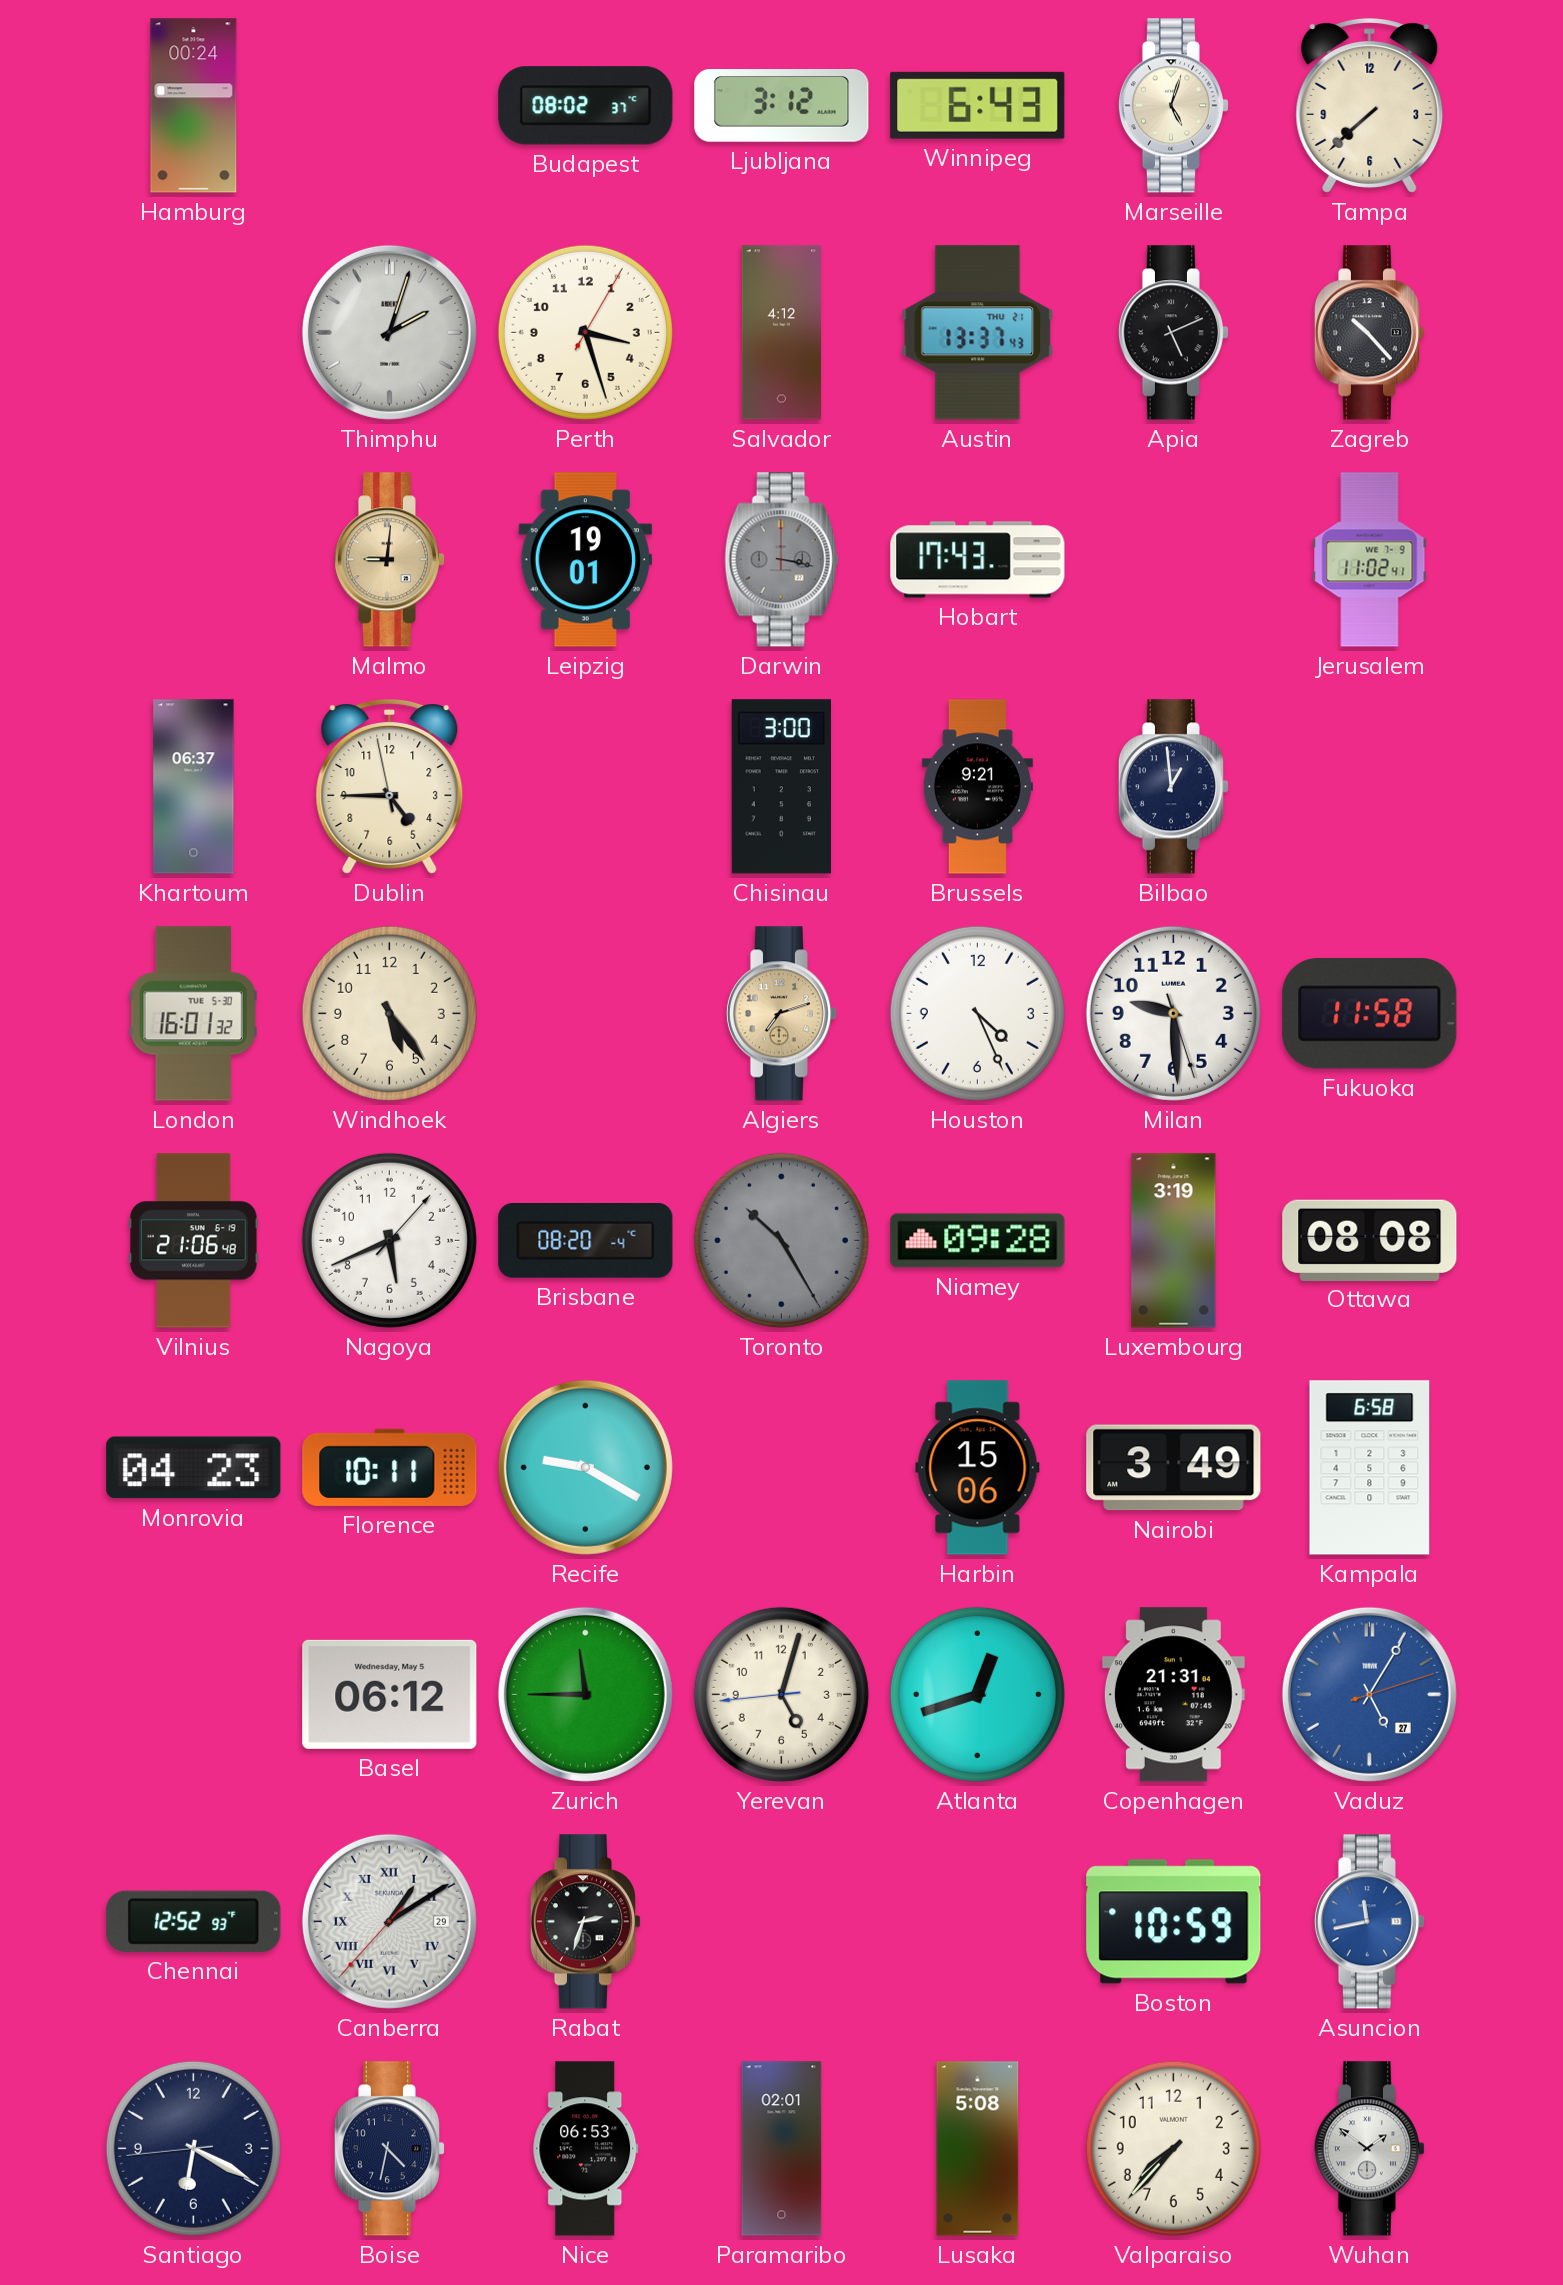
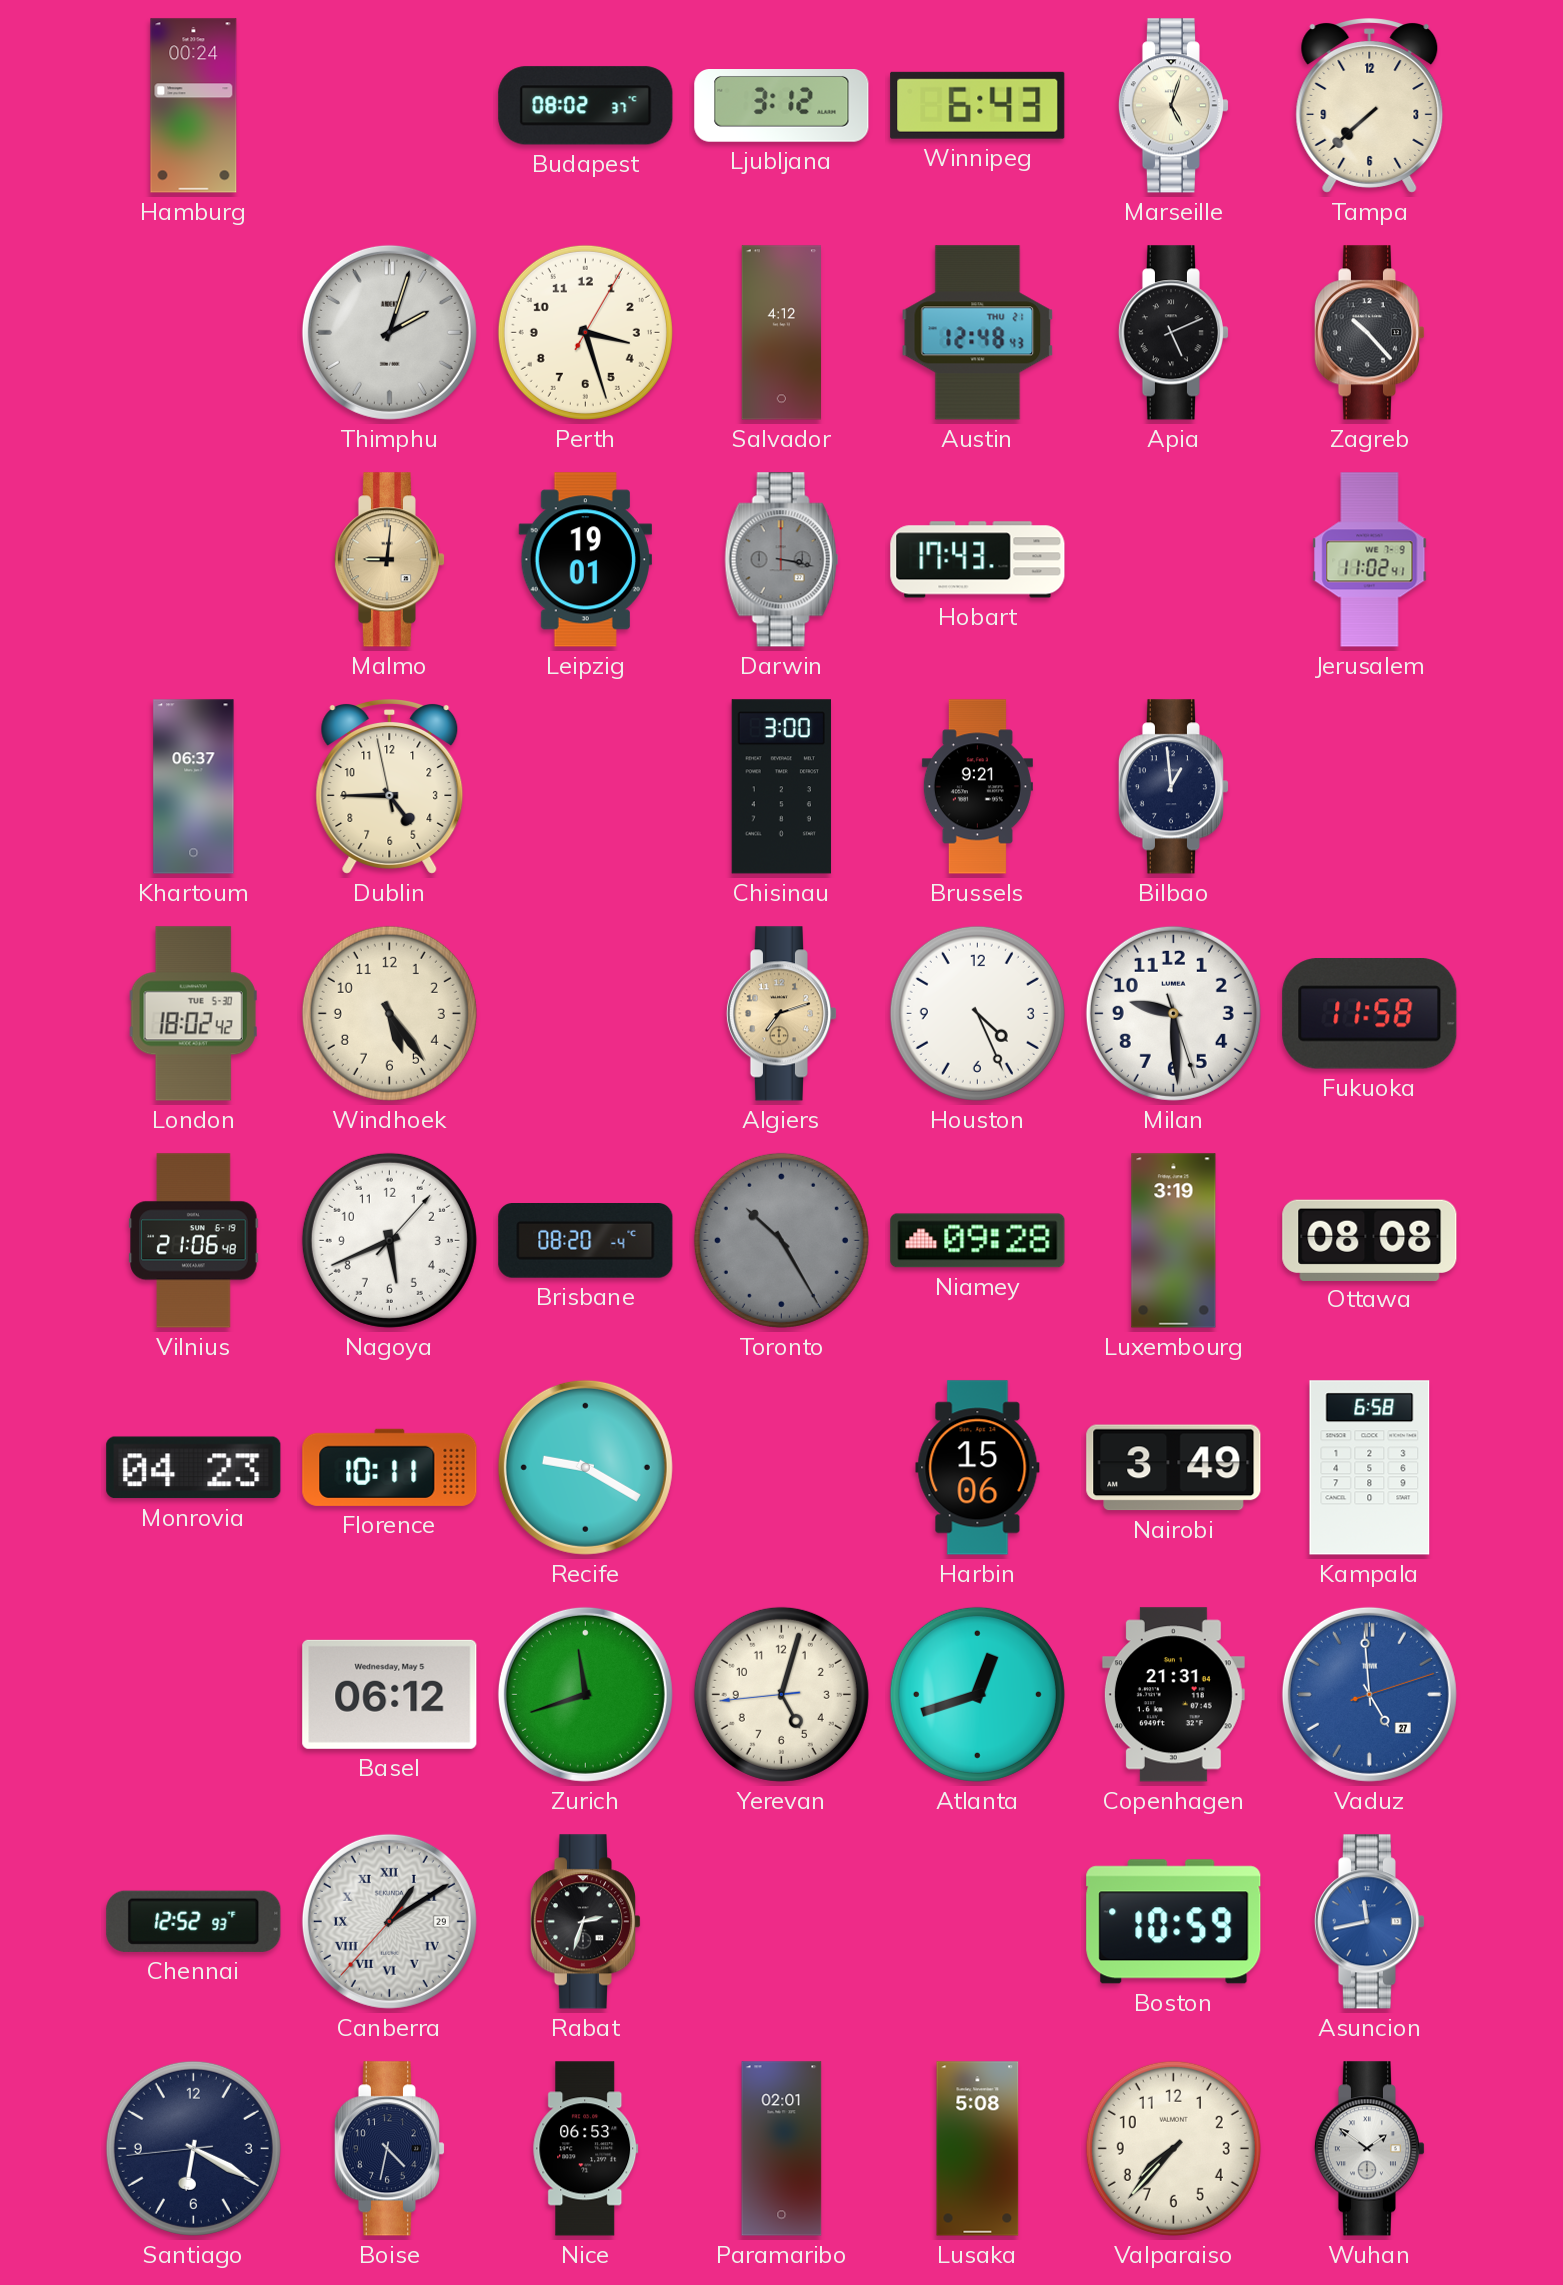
Austin: 13:37 -> 12:48 (978, 333)
London: 16:01 -> 18:02 (193, 1014)
Zurich: 11:45 -> 11:42 (585, 1694)
Vaduz: 5:05 -> 4:59 (1369, 1694)
